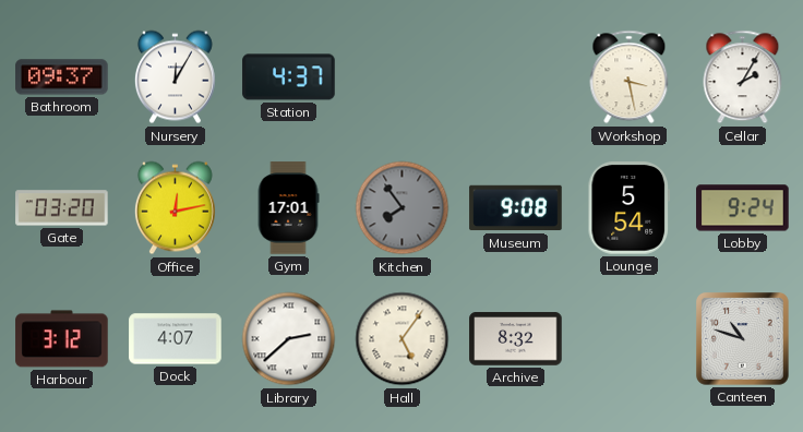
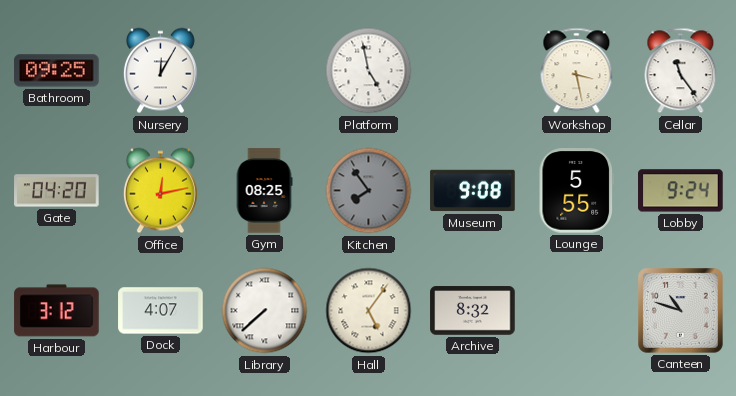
Bathroom: 09:37 -> 09:25 (57, 71)
Station: 4:37 -> none (289, 77)
Platform: none -> 4:58 (369, 71)
Cellar: 2:05 -> 11:24 (681, 71)
Gate: 03:20 -> 04:20 (57, 191)
Gym: 17:01 -> 08:25 (264, 191)
Lounge: 5:54 -> 5:55 (576, 191)
Library: 2:38 -> 7:38 (265, 311)
